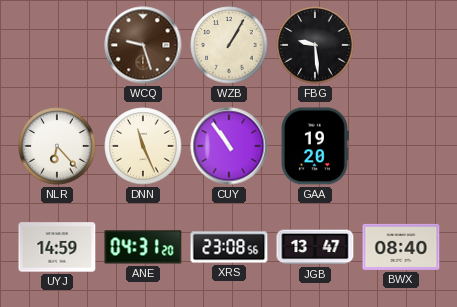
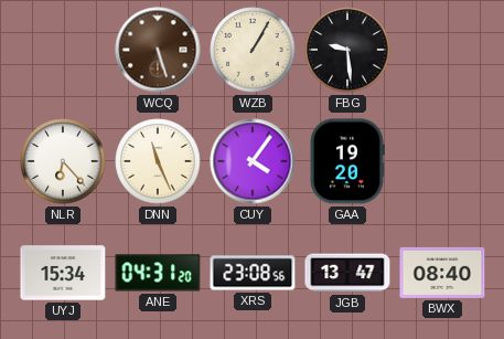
WCQ: 9:27 -> 5:27 (158, 50)
CUY: 10:54 -> 4:06 (253, 161)
UYJ: 14:59 -> 15:34 (63, 273)
